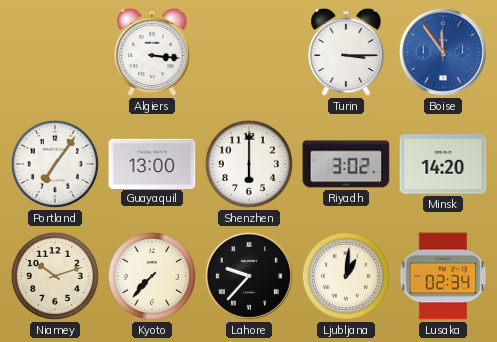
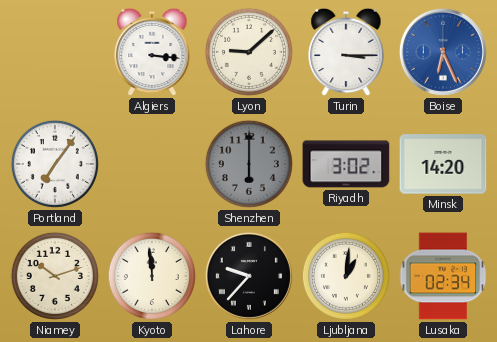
Lyon: none -> 9:08 (249, 52)
Boise: 11:54 -> 6:26 (443, 52)
Guayaquil: 13:00 -> none (152, 163)
Shenzhen dial: white -> grey (249, 164)
Kyoto: 7:37 -> 11:59 (152, 276)
